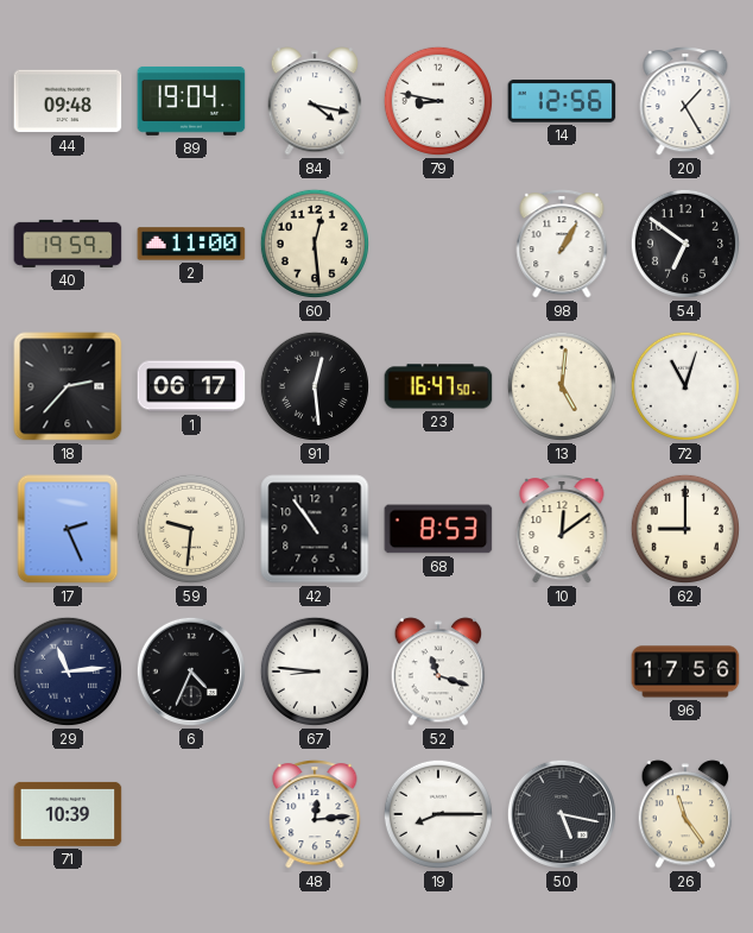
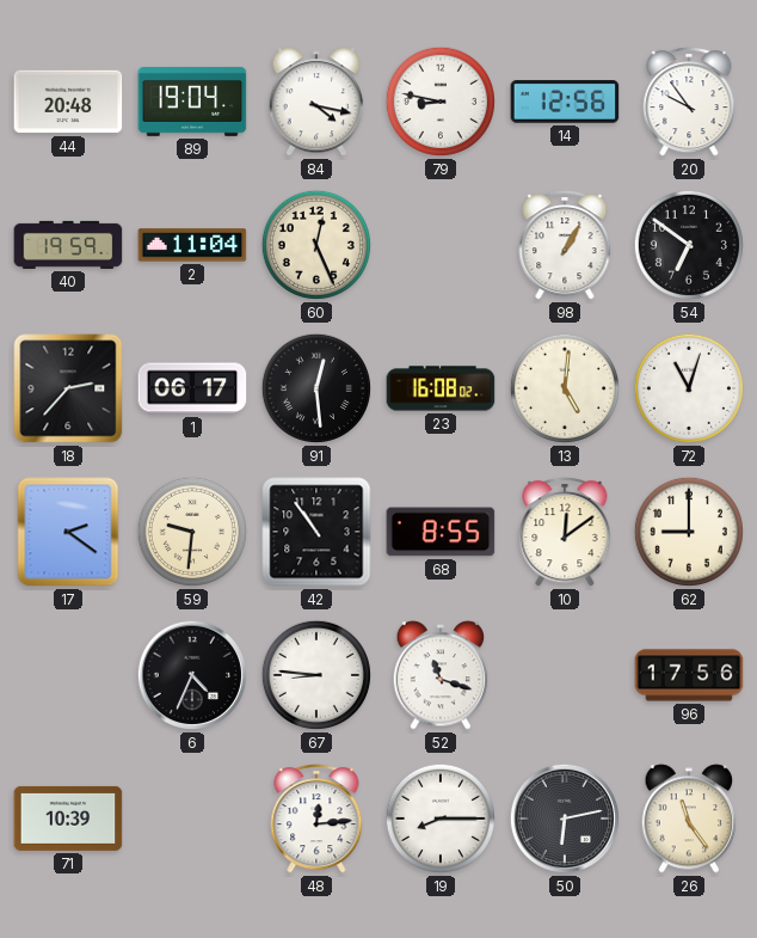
44: 09:48 -> 20:48 (68, 102)
20: 1:25 -> 9:54 (689, 102)
2: 11:00 -> 11:04 (192, 245)
60: 12:29 -> 12:26 (316, 245)
23: 16:47 -> 16:08 (441, 388)
17: 2:26 -> 2:21 (68, 532)
68: 8:53 -> 8:55 (441, 532)
29: 11:14 -> none (68, 672)
50: 5:17 -> 6:13 (565, 819)
